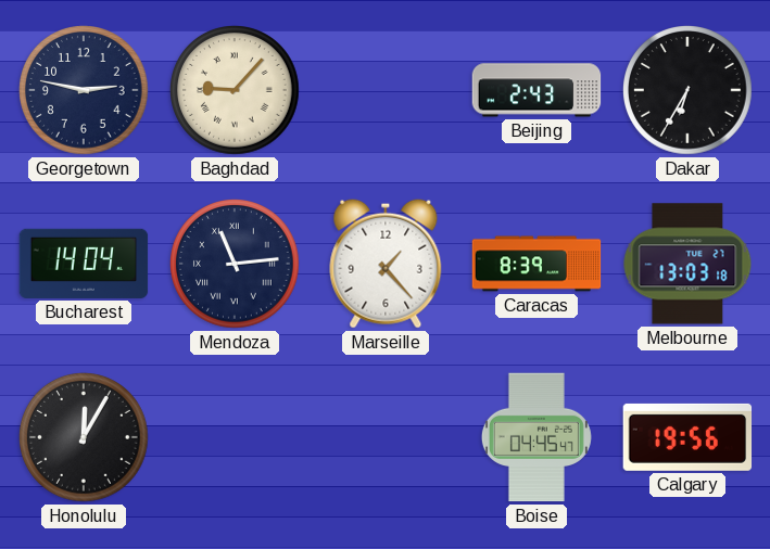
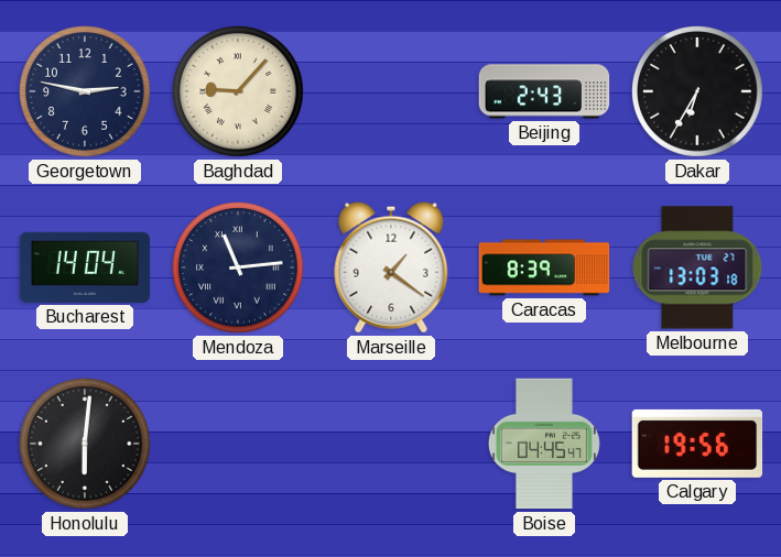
Marseille: 1:23 -> 1:21 (391, 267)
Honolulu: 12:05 -> 6:01 (86, 445)
